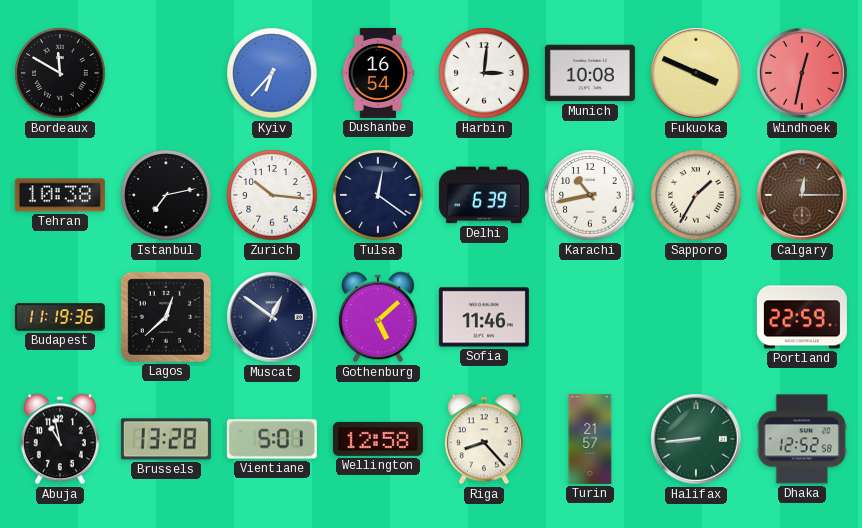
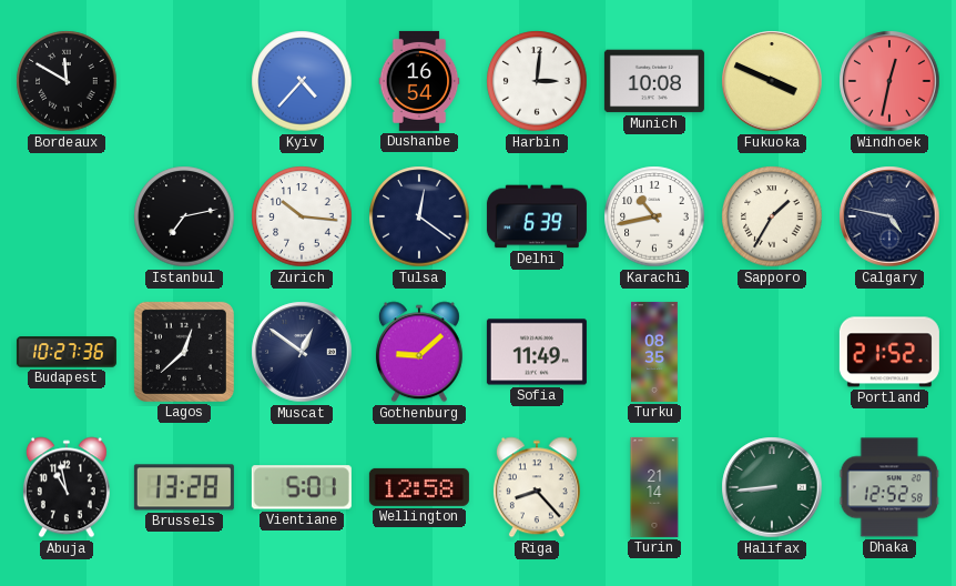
Kyiv: 6:37 -> 4:37 (302, 81)
Tehran: 10:38 -> none (60, 195)
Calgary: 12:15 -> 4:47 (889, 216)
Calgary dial: brown -> navy (889, 216)
Budapest: 11:19 -> 10:27 (67, 352)
Gothenburg: 5:08 -> 9:08 (419, 352)
Sofia: 11:46 -> 11:49 (537, 352)
Turku: none -> 08:35 (655, 352)
Portland: 22:59 -> 21:52 (889, 352)
Turin: 21:57 -> 21:14 (654, 487)
